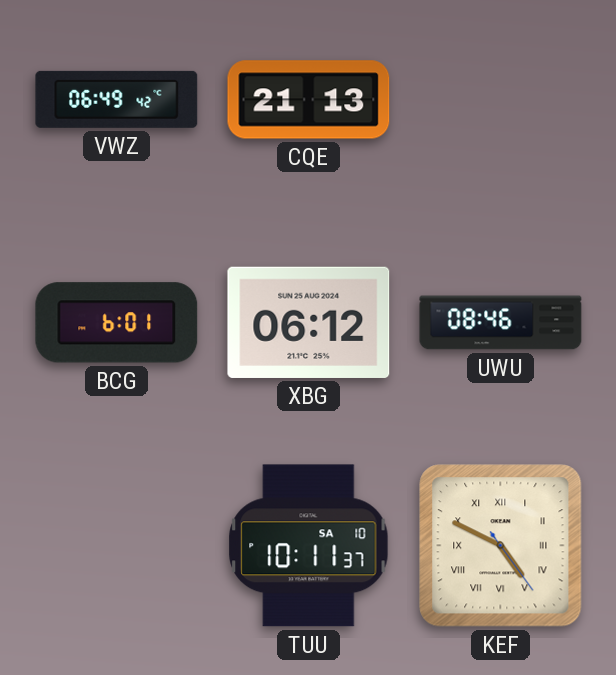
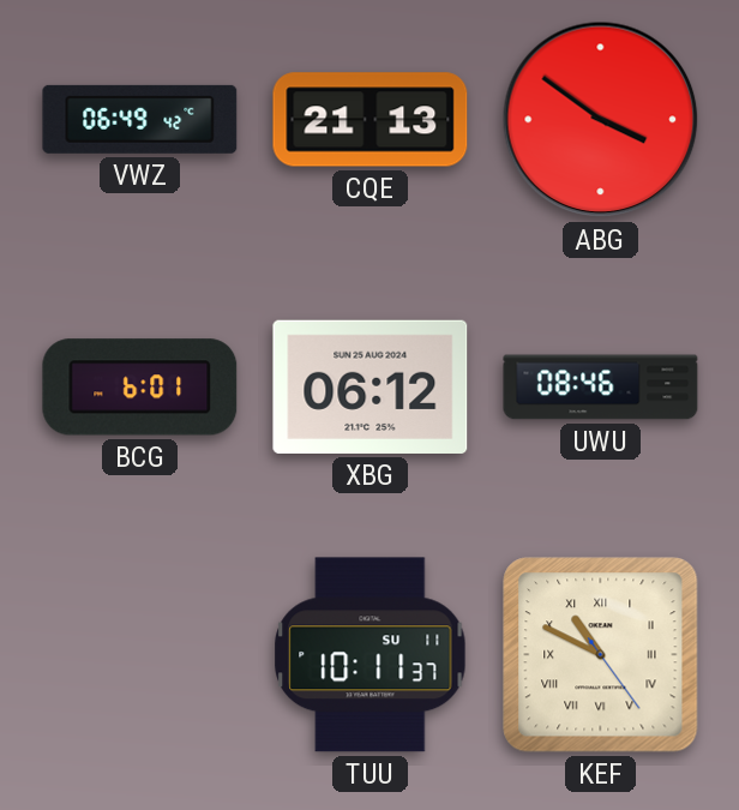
ABG: none -> 3:51 (601, 120)
TUU date: SA 10 -> SU 11 (371, 655)
KEF: 4:49 -> 10:49 (601, 655)
